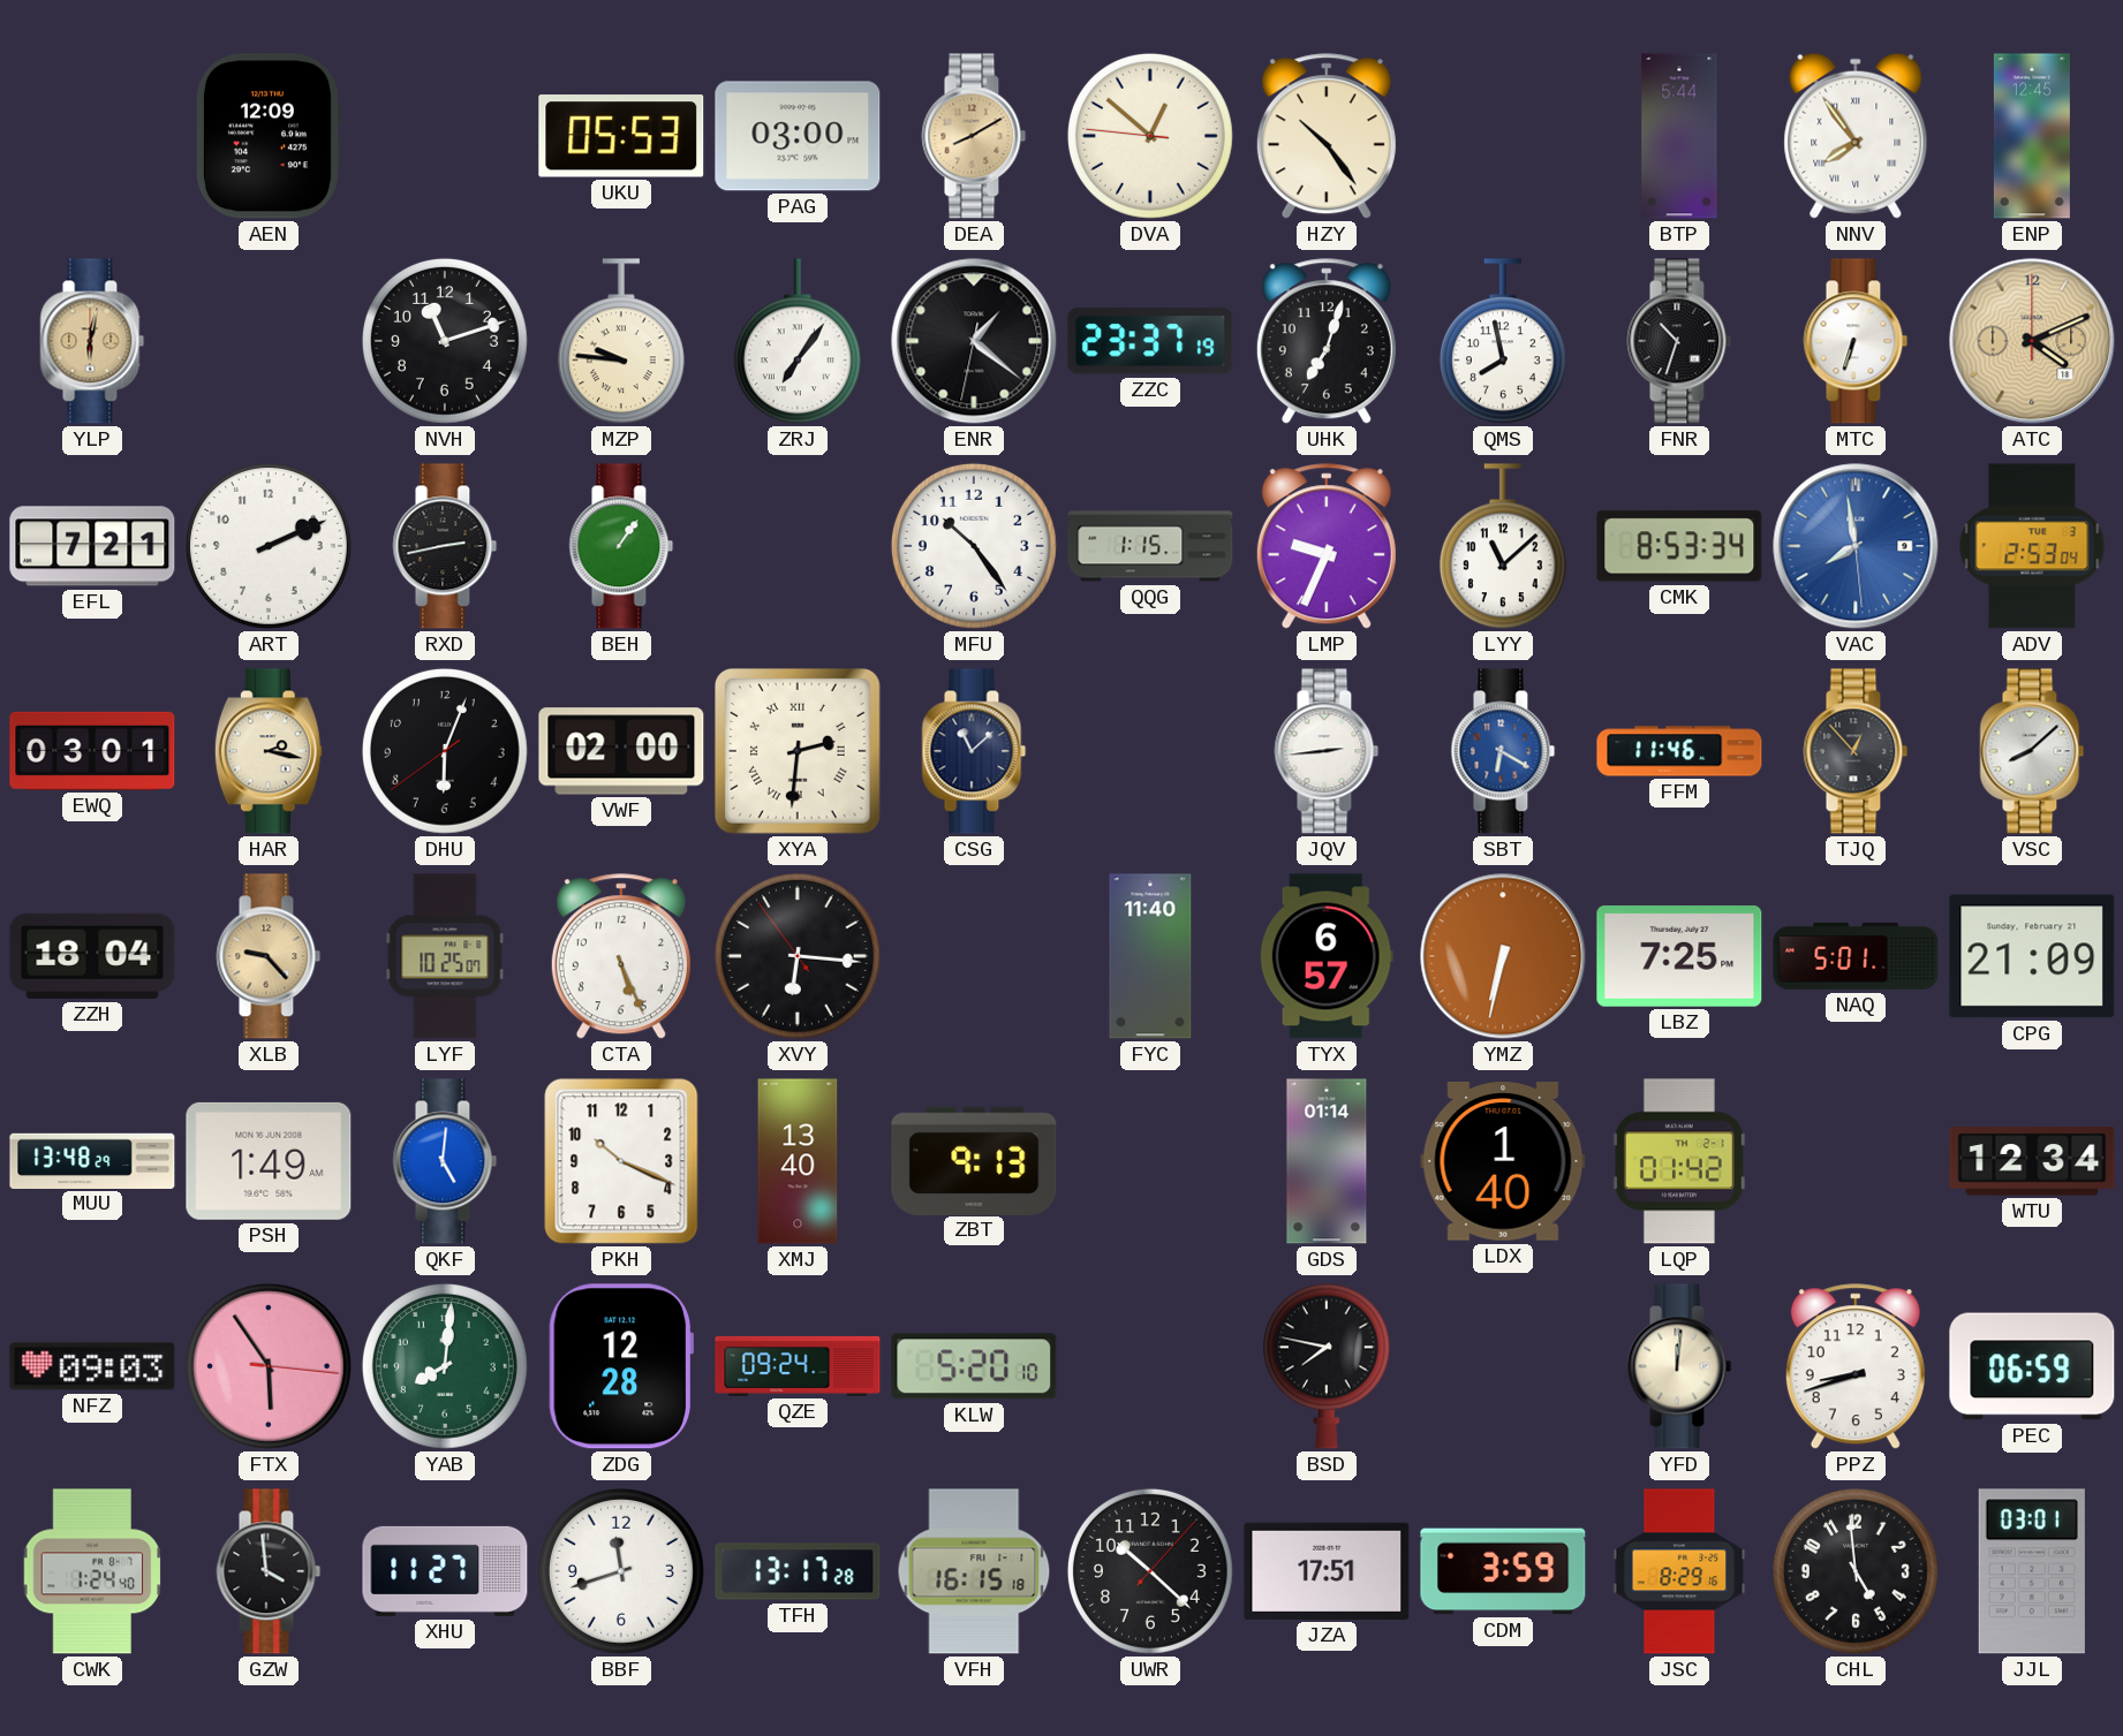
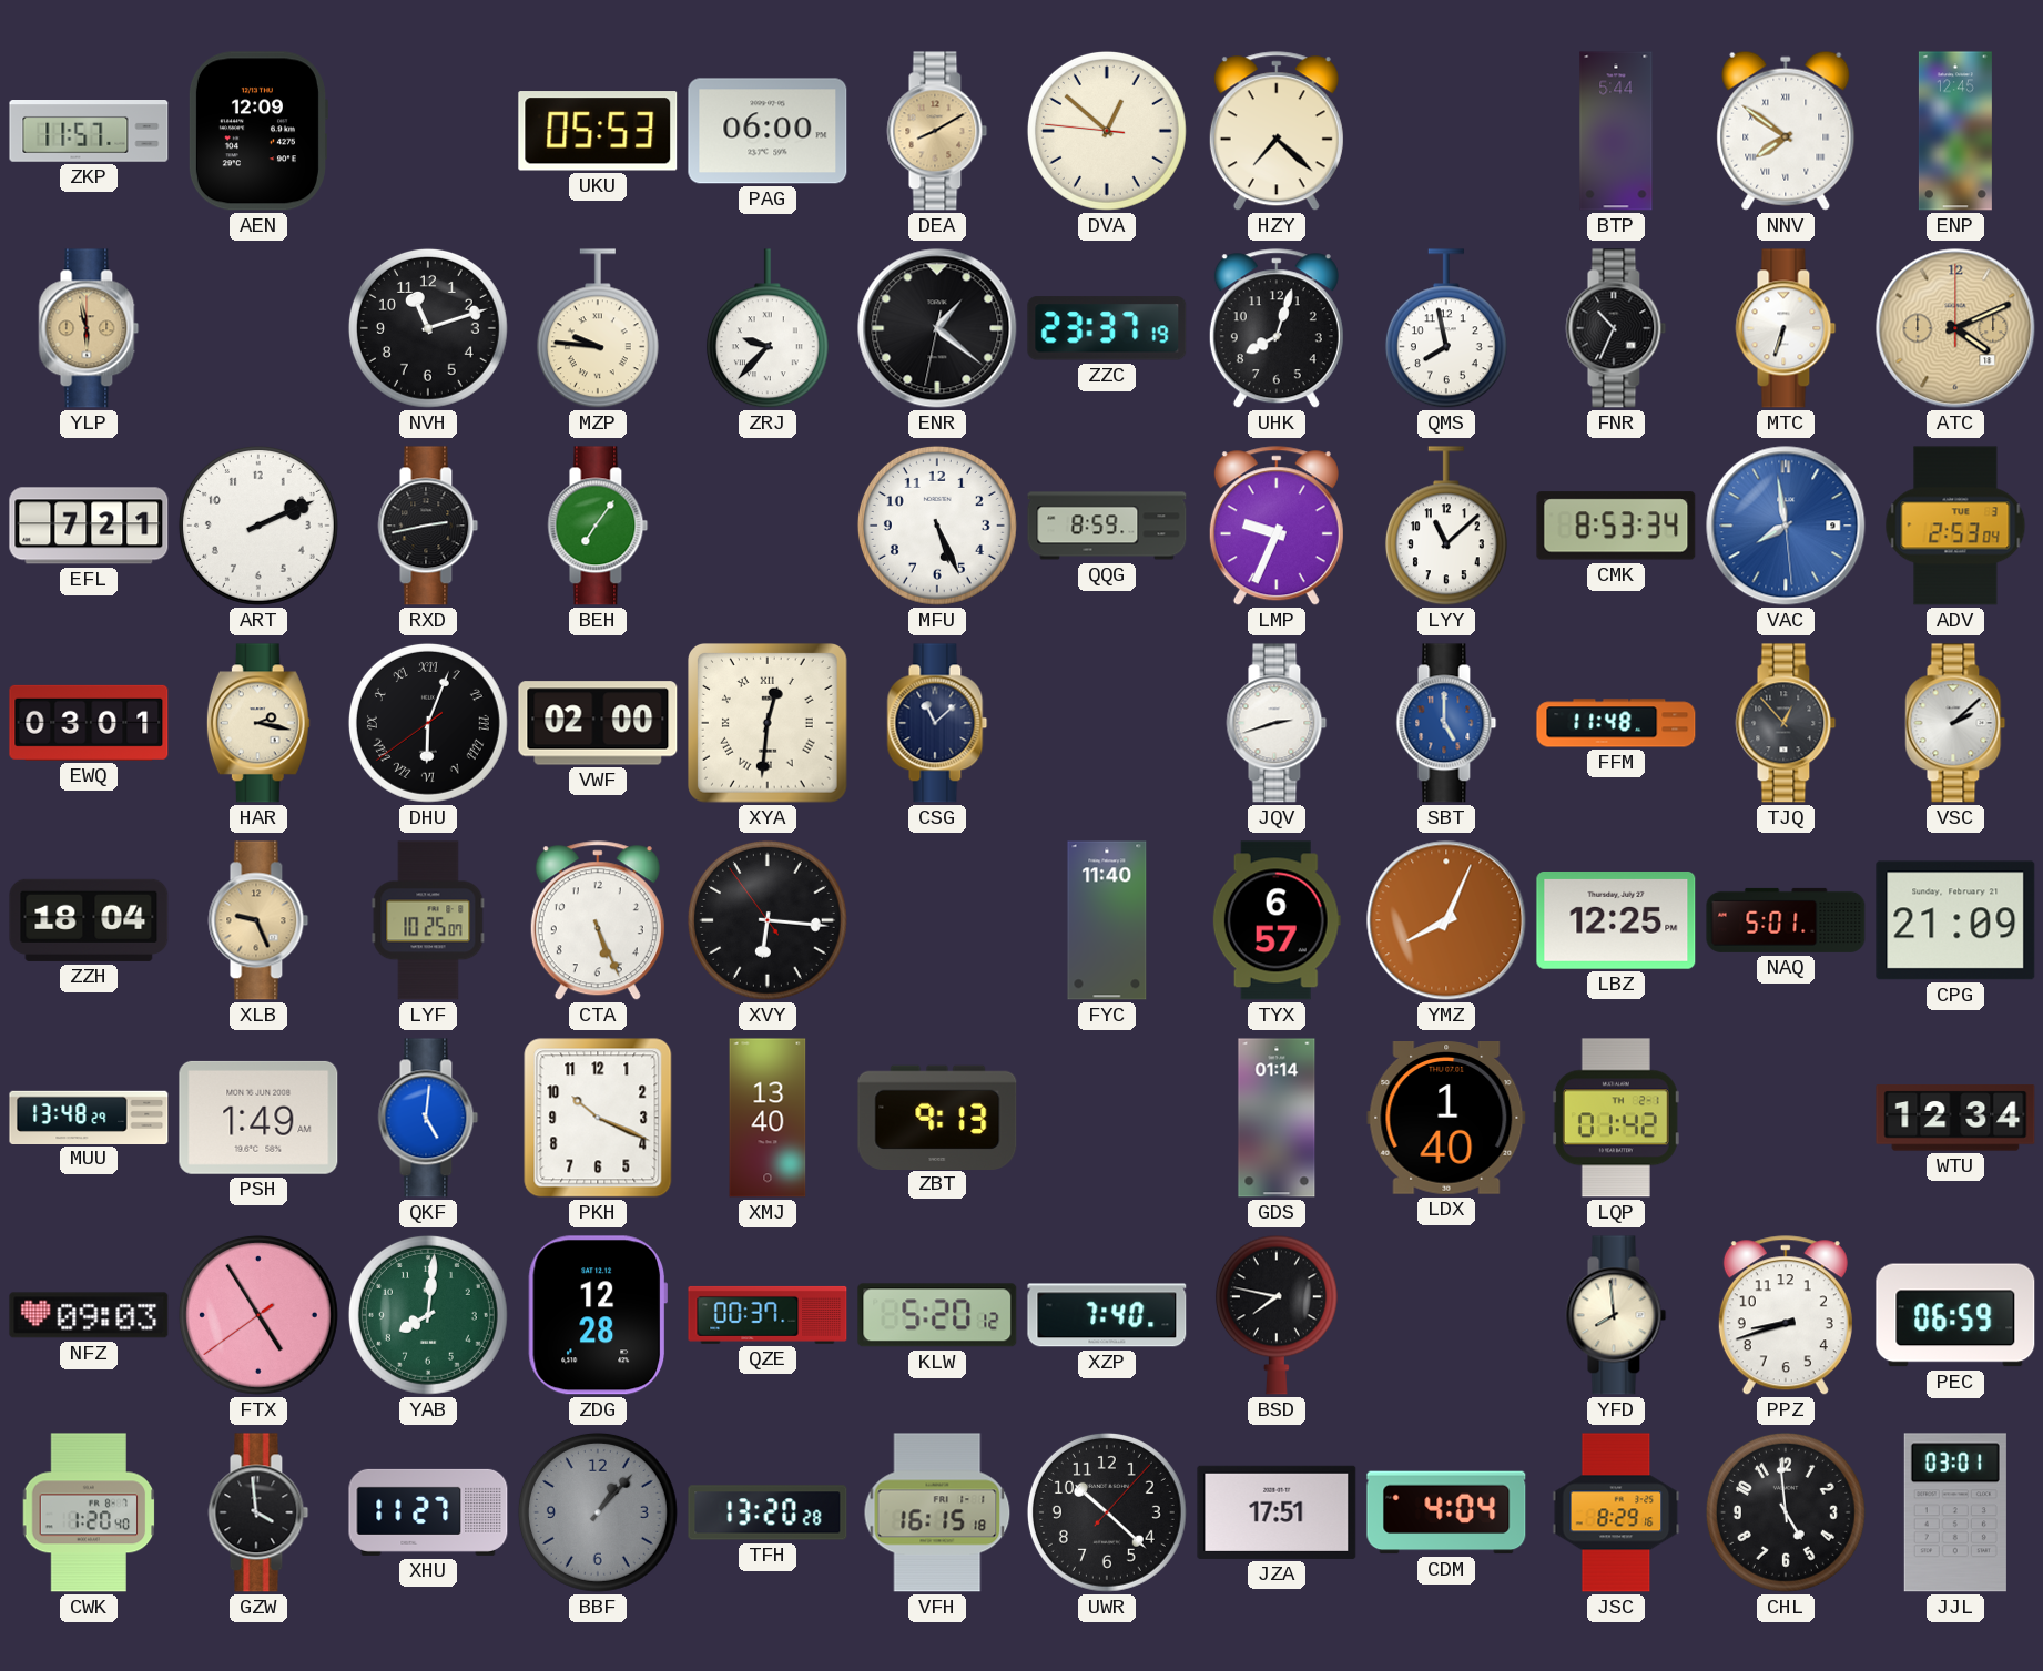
ZKP: none -> 11:57 (89, 131)
PAG: 03:00 -> 06:00 (768, 131)
HZY: 10:24 -> 7:22 (1277, 132)
NNV: 7:54 -> 7:51 (1786, 131)
YLP: 6:02 -> 5:58 (89, 328)
ZRJ: 7:06 -> 9:37 (768, 329)
UHK: 7:03 -> 8:03 (1277, 329)
FNR: 10:33 -> 10:34 (1616, 328)
BEH: 1:06 -> 7:06 (598, 526)
MFU: 10:24 -> 5:26 (937, 526)
QQG: 1:15 -> 8:59 (1107, 526)
DHU numerals: Arabic -> Roman (428, 723)
XYA: 2:31 -> 12:31 (769, 724)
JQV: 2:44 -> 2:42 (1277, 723)
SBT: 6:20 -> 5:00 (1446, 723)
FFM: 11:46 -> 11:48 (1616, 723)
VSC: 8:08 -> 2:08 (1955, 723)
XLB: 9:23 -> 9:26 (258, 920)
YMZ: 6:32 -> 8:04 (1446, 920)
LBZ: 7:25 -> 12:25 (1616, 921)
FTX: 5:54 -> 4:54 (258, 1315)
QZE: 09:24 -> 00:37 (768, 1315)
KLW: 5:20:10 -> 5:20:12 (937, 1315)
XZP: none -> 7:40 (1107, 1315)
YFD: 12:01 -> 7:59 (1616, 1315)
CWK: 1:24 -> 1:20 (89, 1512)
BBF: 11:42 -> 1:07 (598, 1512)
BBF dial: white -> grey (598, 1512)
TFH: 13:17 -> 13:20 (768, 1512)
CDM: 3:59 -> 4:04 (1446, 1512)
